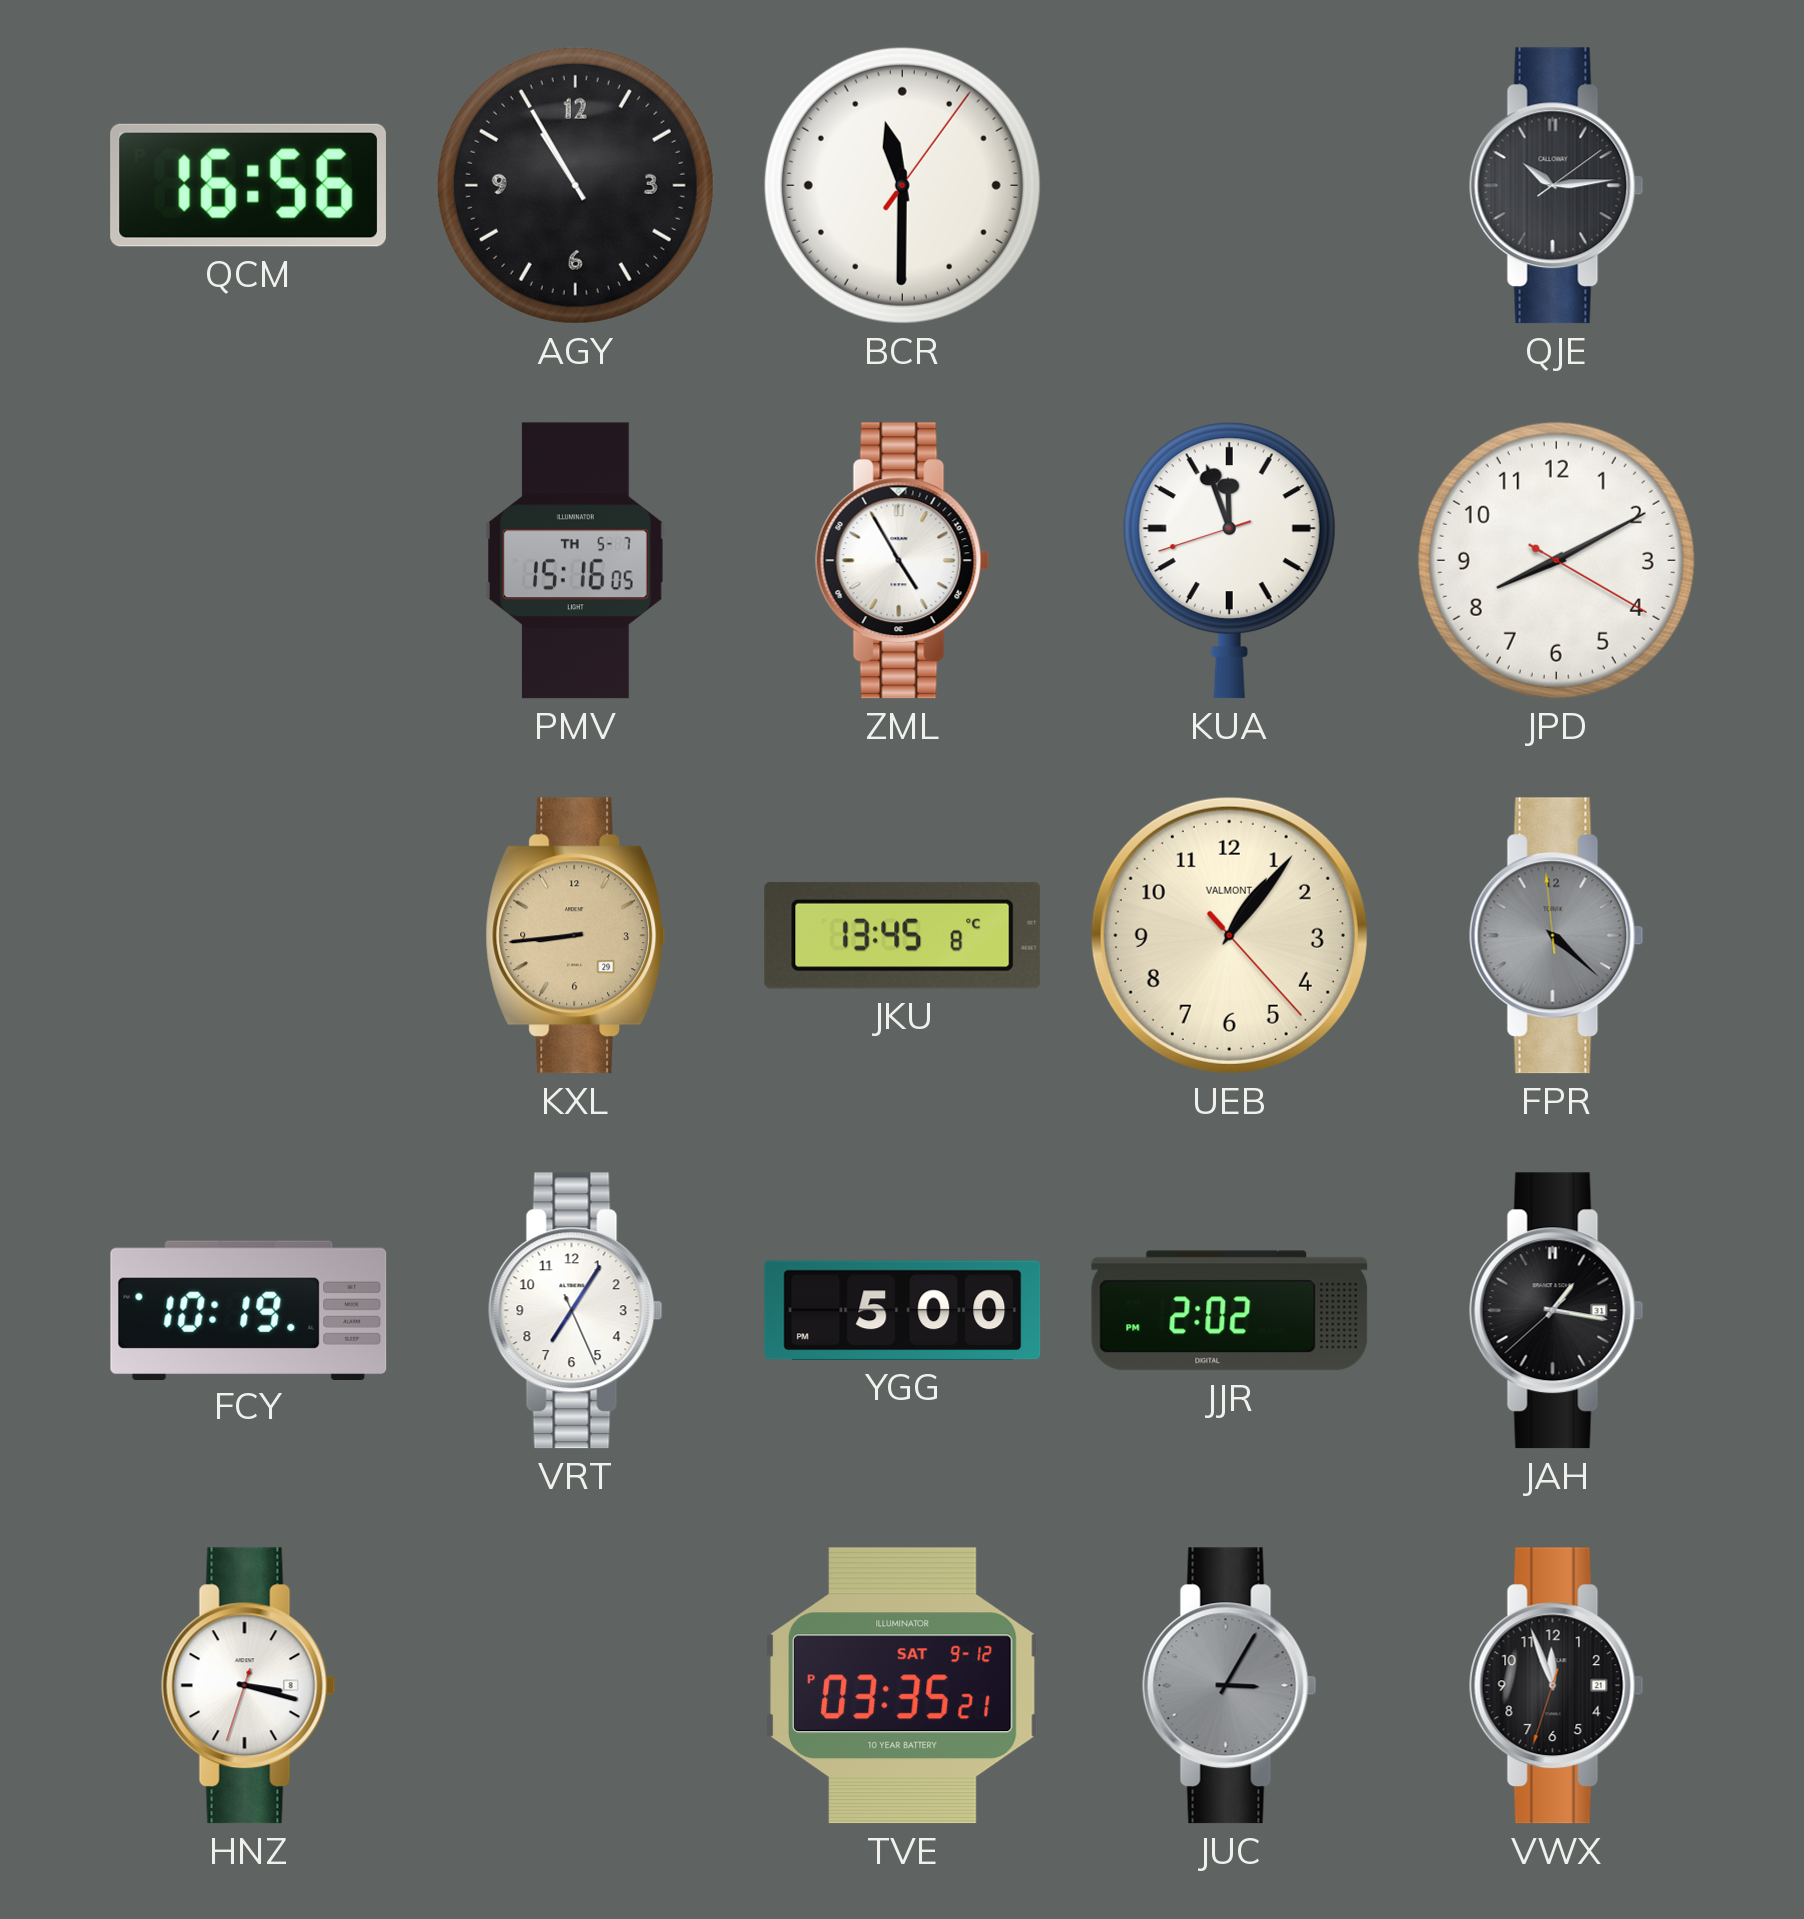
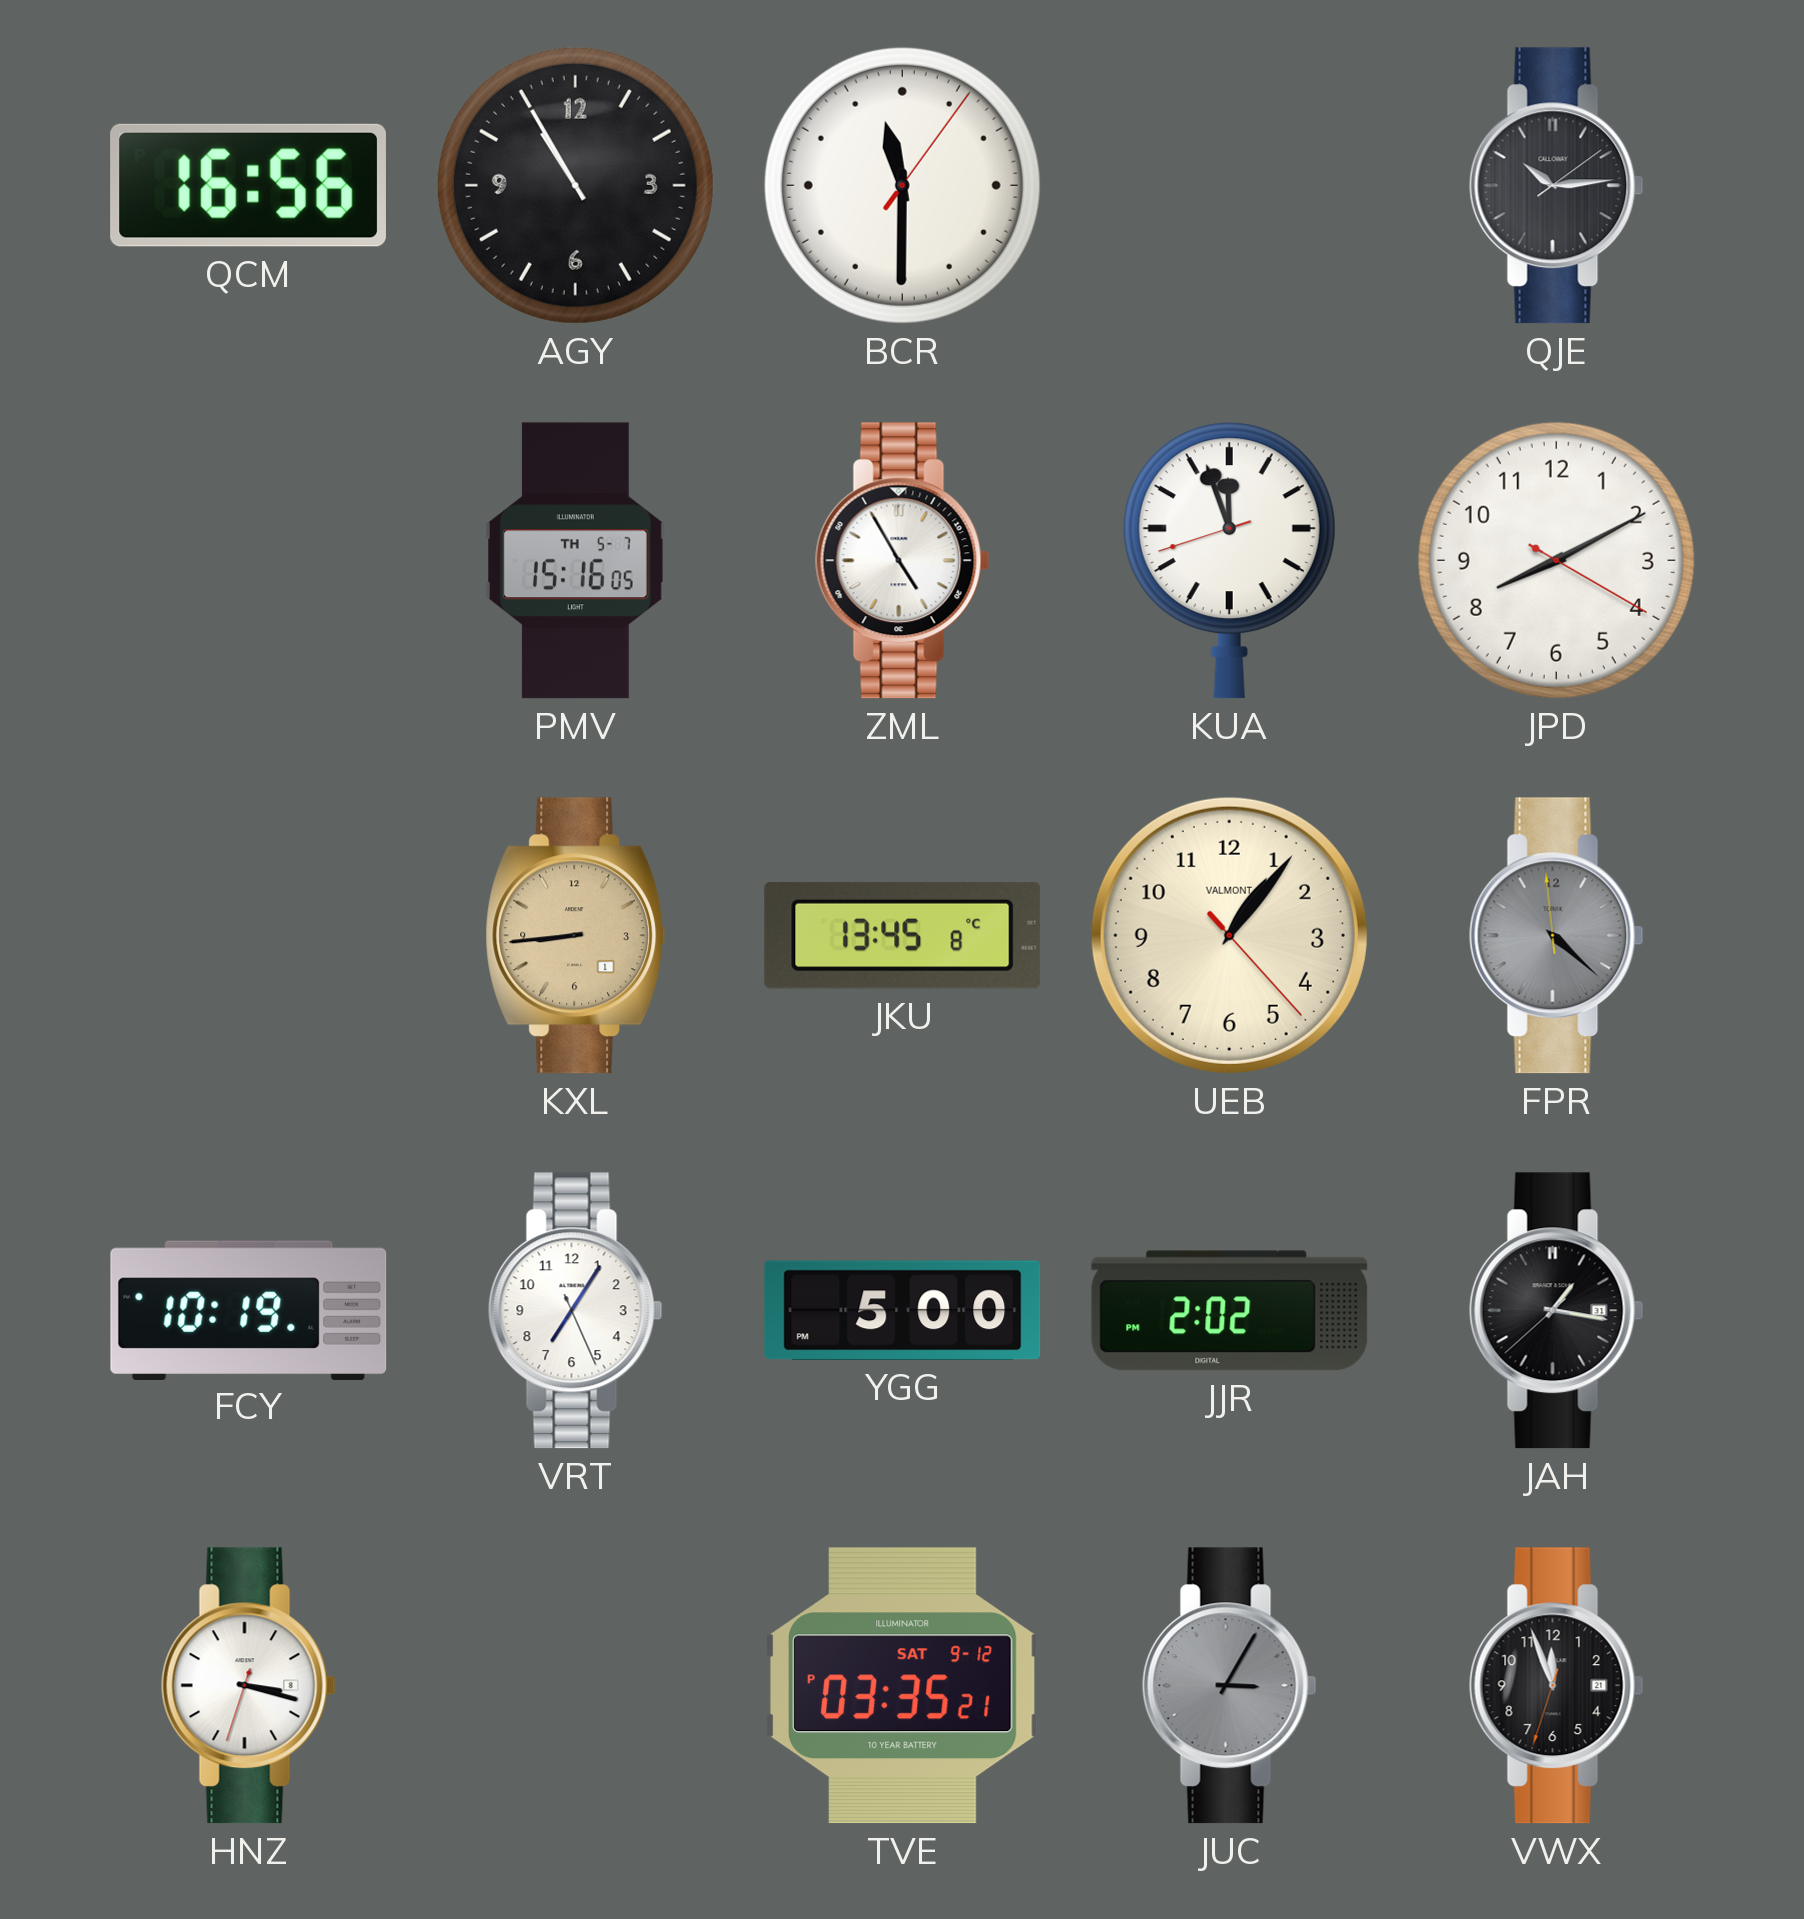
KXL date: 29 -> 1 (576, 936)
